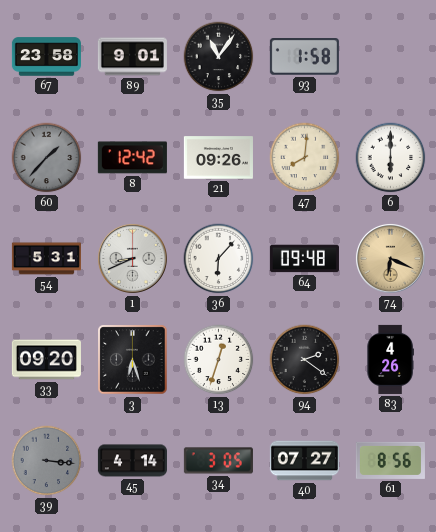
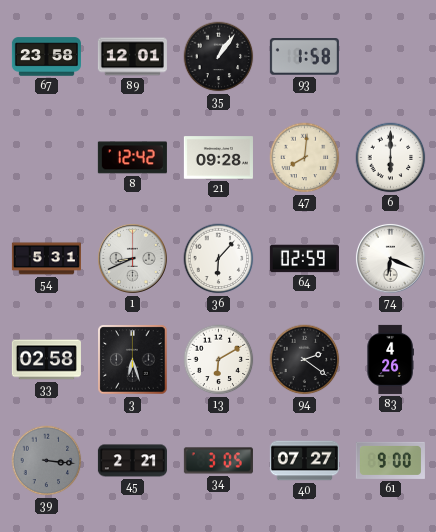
89: 9:01 -> 12:01 (132, 57)
35: 11:06 -> 1:06 (219, 57)
60: 1:37 -> none (47, 158)
21: 09:26 -> 09:28 (218, 158)
64: 09:48 -> 02:59 (304, 259)
74 dial: champagne -> white (390, 258)
33: 09:20 -> 02:58 (46, 360)
13: 12:33 -> 6:10 (219, 360)
45: 4:14 -> 2:21 (132, 461)
61: 8:56 -> 9:00 (390, 460)
